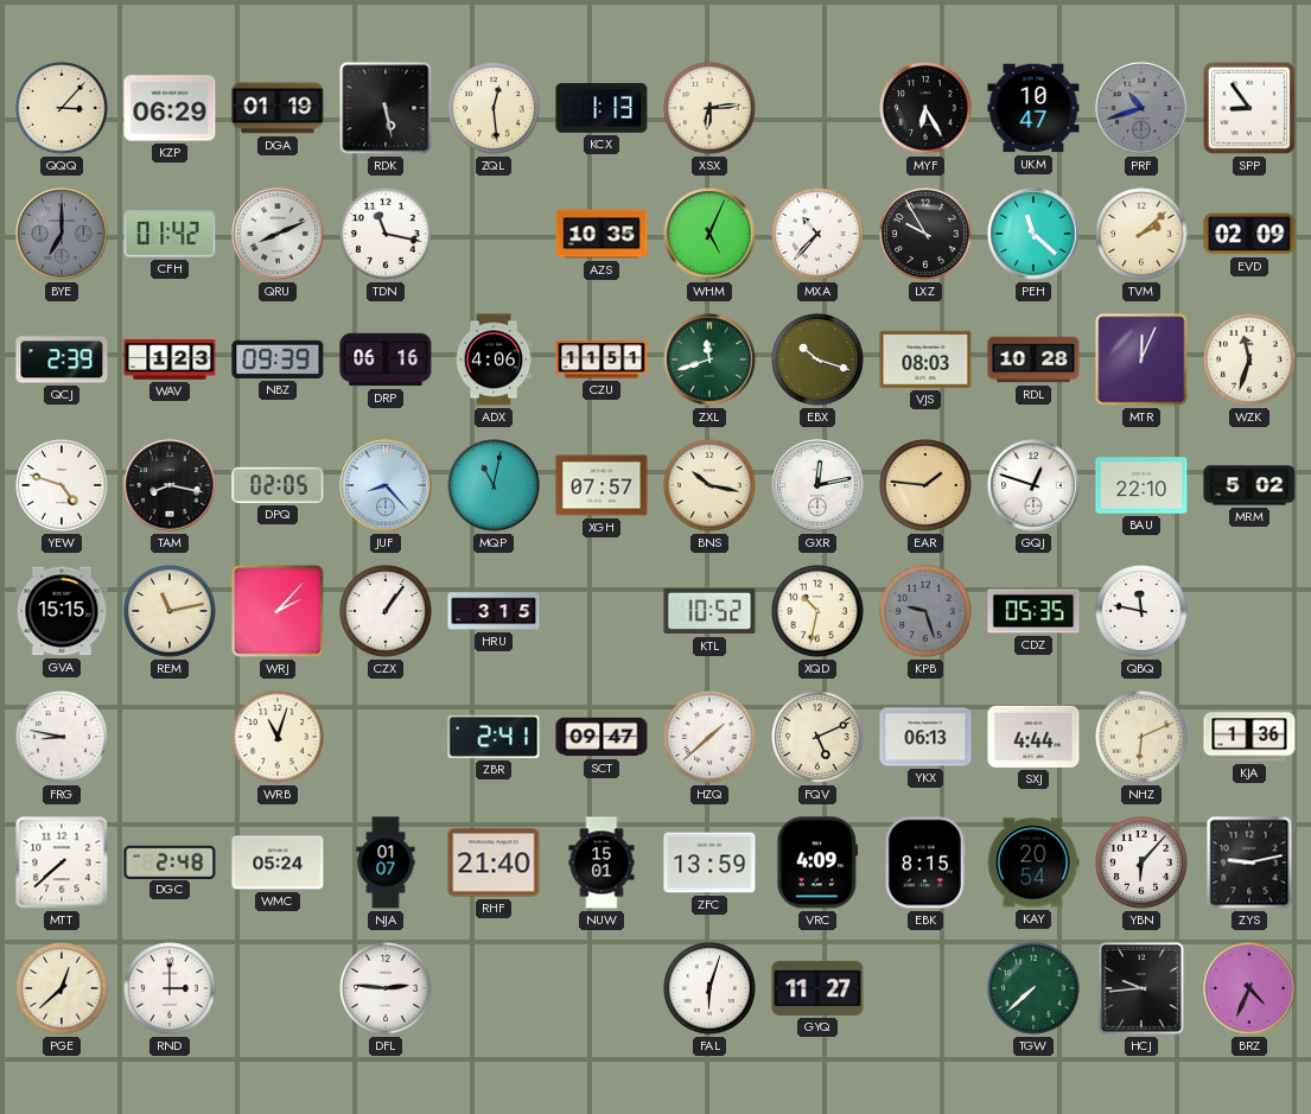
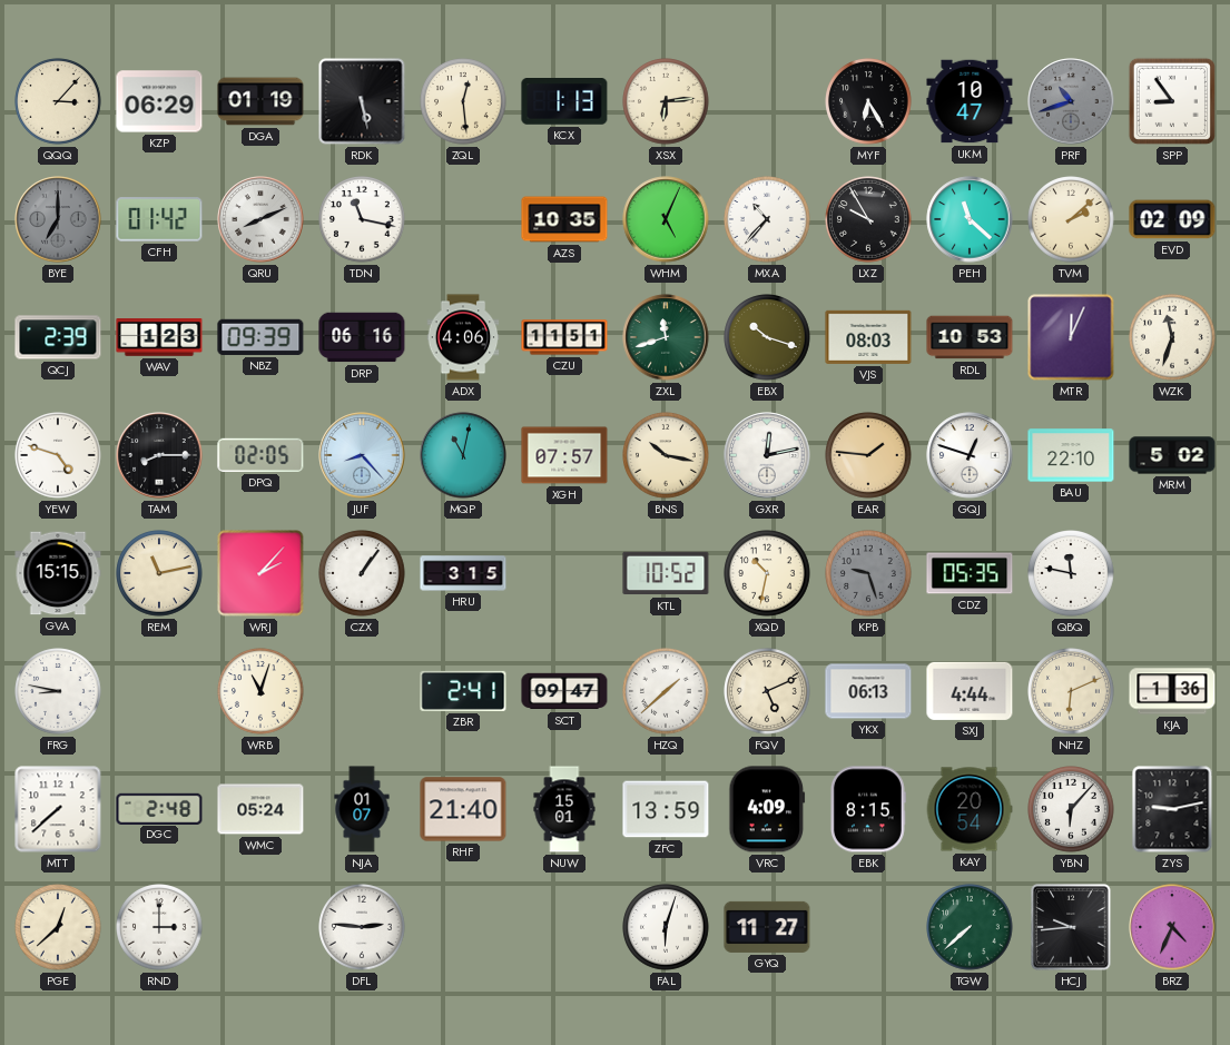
RDL: 10:28 -> 10:53 (970, 337)
TAM: 8:17 -> 8:15 (159, 455)
